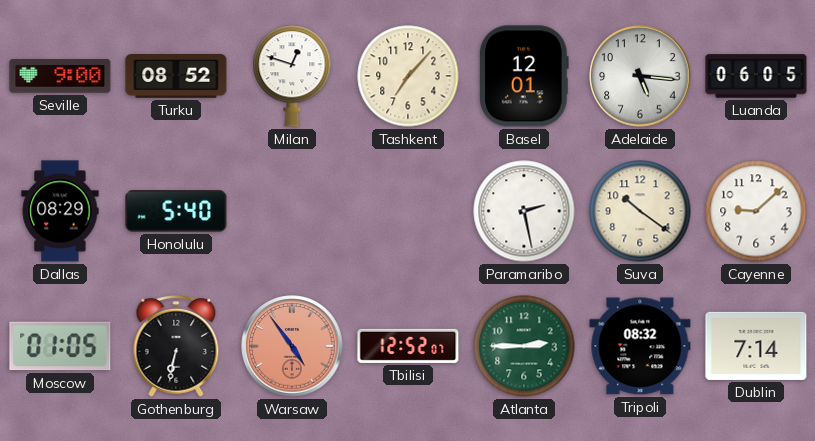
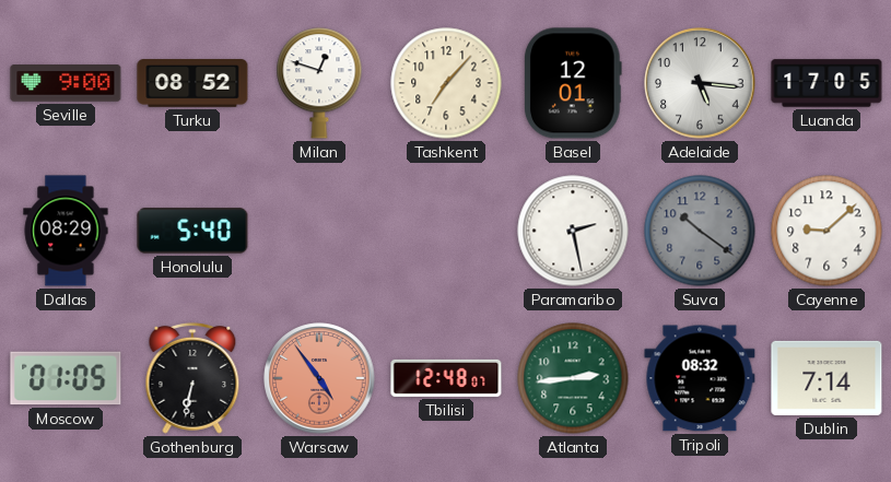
Luanda: 06:05 -> 17:05 (826, 83)
Suva dial: cream -> grey (700, 231)
Tbilisi: 12:52 -> 12:48 (446, 378)
Atlanta: 2:45 -> 2:44 (573, 378)
